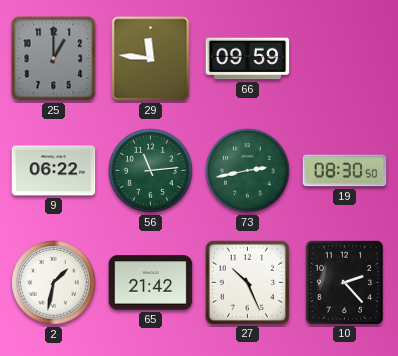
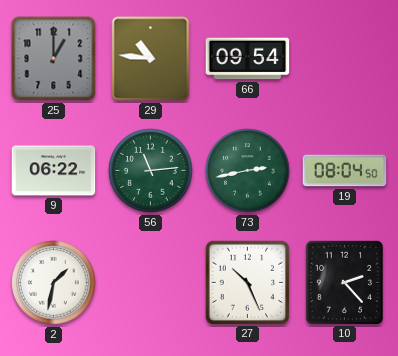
29: 11:46 -> 10:46 (151, 59)
66: 09:59 -> 09:54 (248, 59)
19: 08:30 -> 08:04 (345, 171)
65: 21:42 -> none (151, 283)
